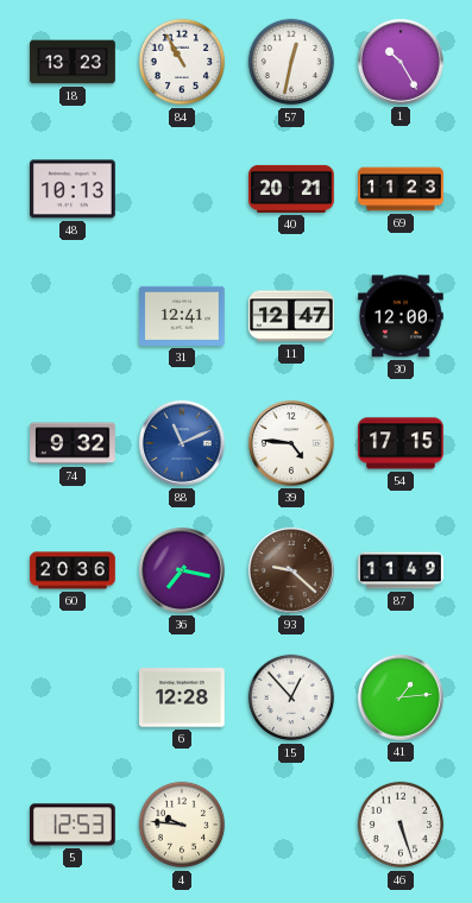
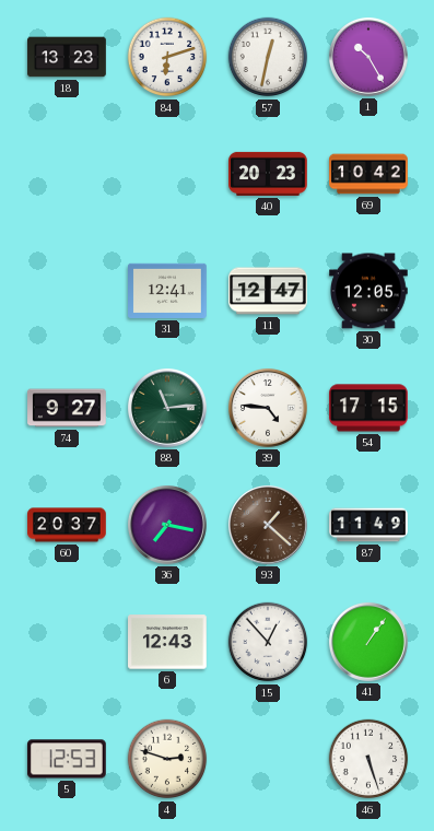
84: 10:55 -> 6:12 (167, 57)
48: 10:13 -> none (74, 189)
40: 20:21 -> 20:23 (268, 174)
69: 11:23 -> 10:42 (368, 174)
30: 12:00 -> 12:05 (370, 291)
74: 9:32 -> 9:27 (67, 408)
88: 11:11 -> 11:14 (167, 408)
88 dial: blue -> green (167, 408)
60: 20:36 -> 20:37 (67, 525)
93: 9:22 -> 1:22 (268, 525)
6: 12:28 -> 12:43 (168, 642)
41: 1:14 -> 1:06 (368, 642)
4: 9:46 -> 2:48 (167, 759)
